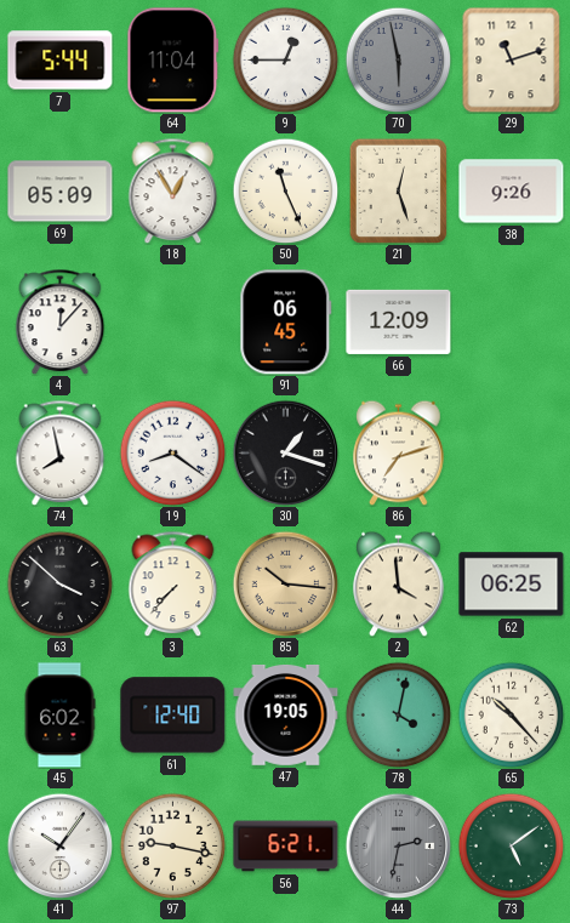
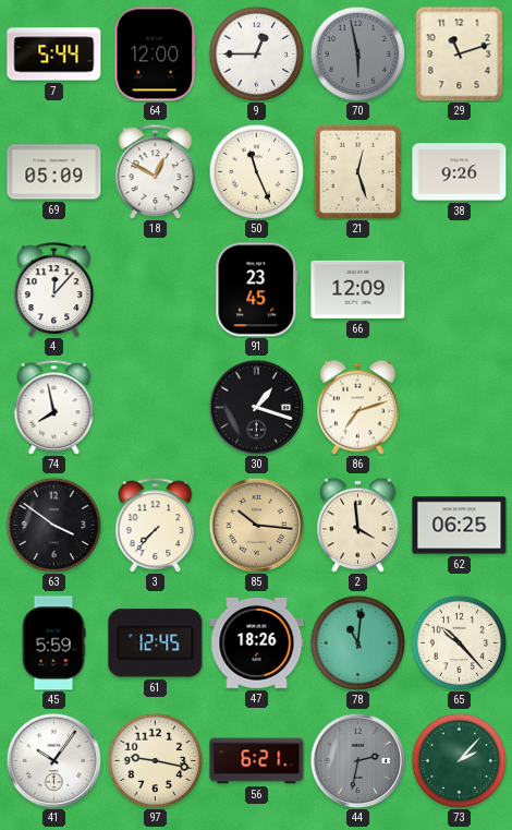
64: 11:04 -> 12:00 (156, 55)
18: 12:55 -> 12:50 (156, 171)
91: 06:45 -> 23:45 (257, 290)
19: 8:21 -> none (172, 452)
63: 3:52 -> 3:51 (53, 525)
45: 6:02 -> 5:59 (53, 643)
61: 12:40 -> 12:45 (156, 643)
47: 19:05 -> 18:26 (257, 643)
78: 4:02 -> 11:01 (357, 642)
73: 5:09 -> 2:07 (459, 760)
